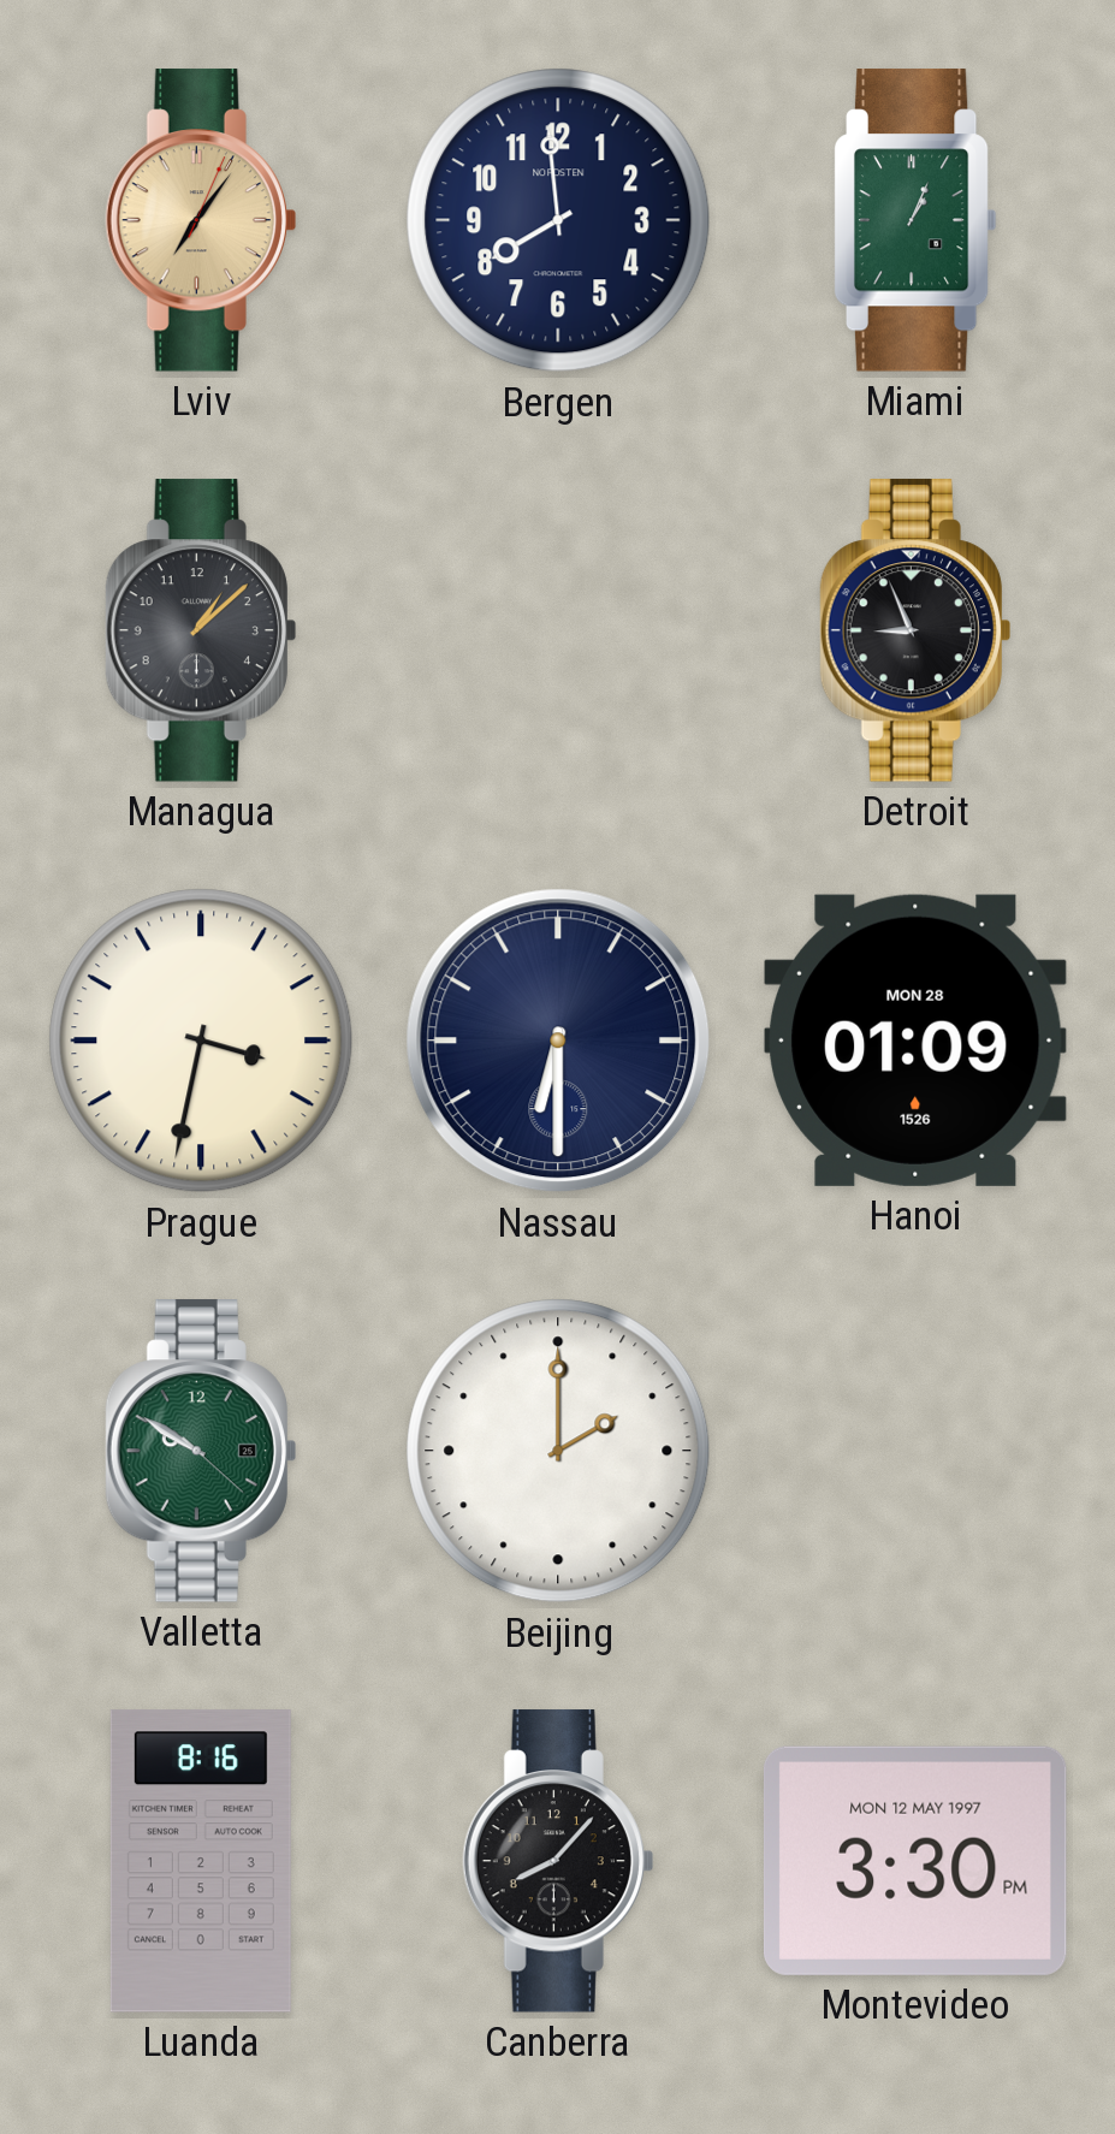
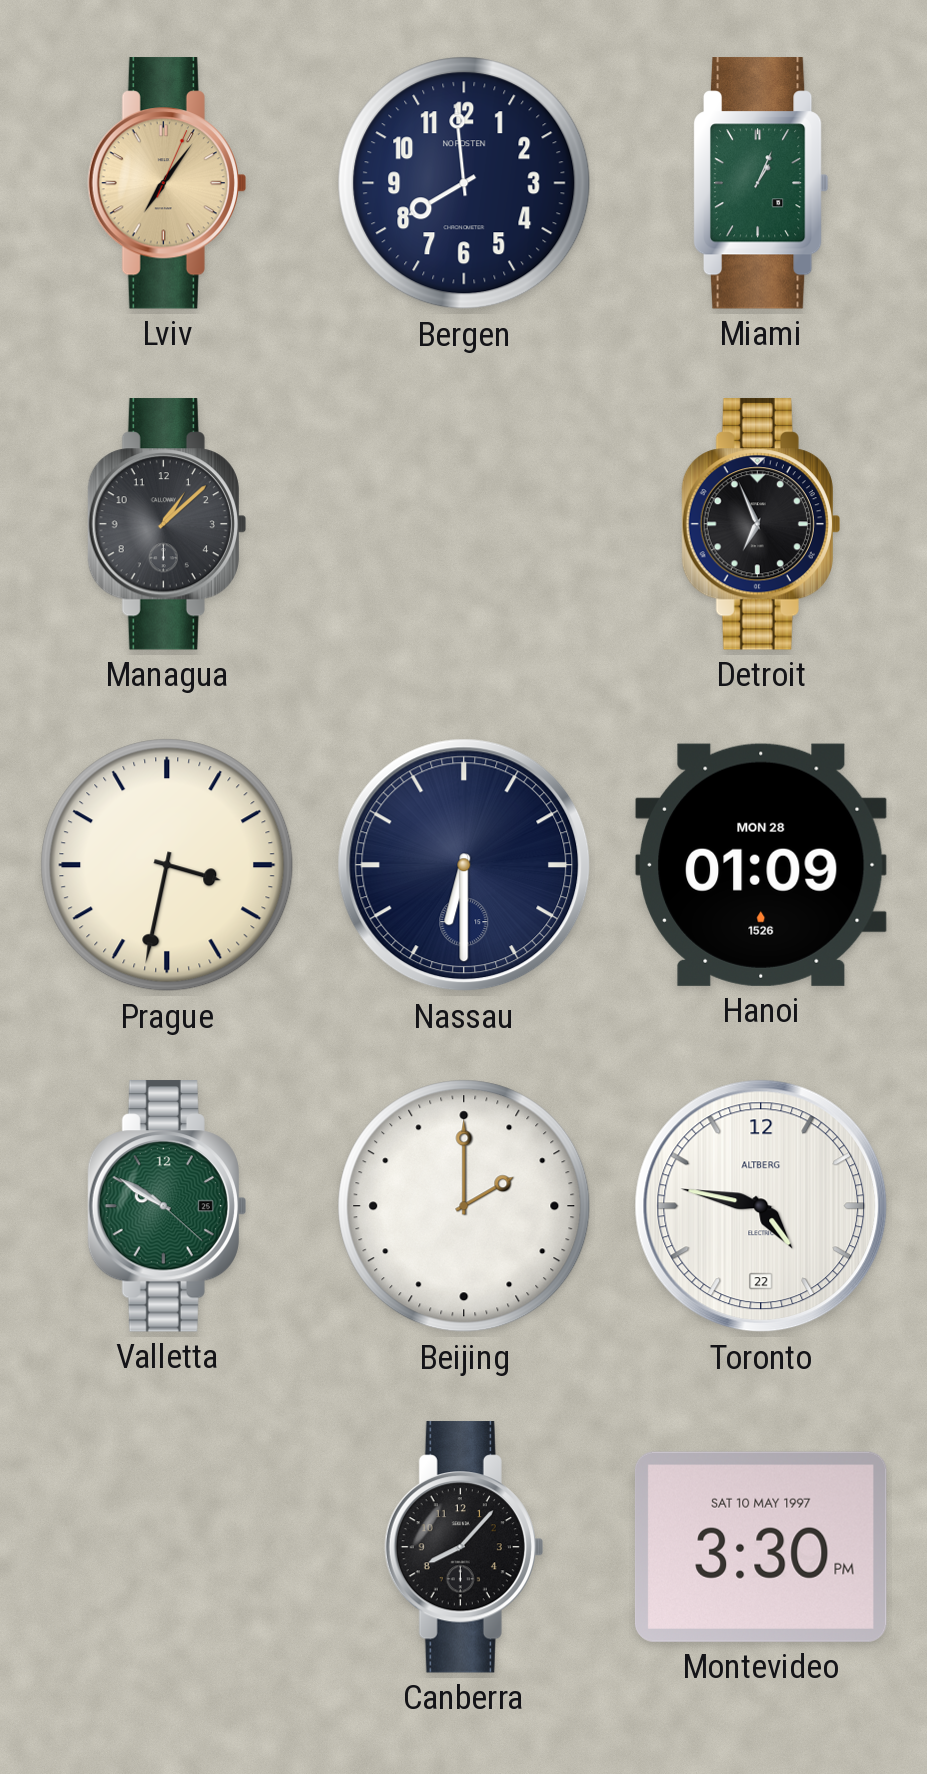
Detroit: 8:56 -> 6:56 (761, 524)
Toronto: none -> 4:47 (761, 1206)
Luanda: 8:16 -> none (201, 1861)
Montevideo date: MON 12 MAY 1997 -> SAT 10 MAY 1997 (761, 1547)
